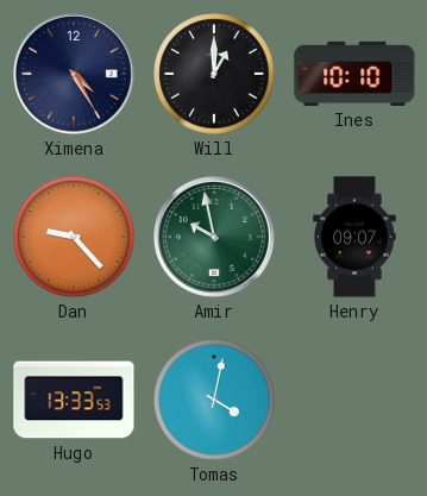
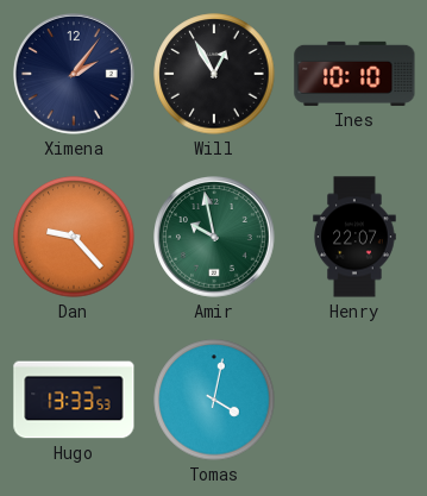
Ximena: 4:25 -> 2:06 (75, 75)
Will: 1:00 -> 12:55 (214, 74)
Henry: 09:07 -> 22:07 (354, 237)
